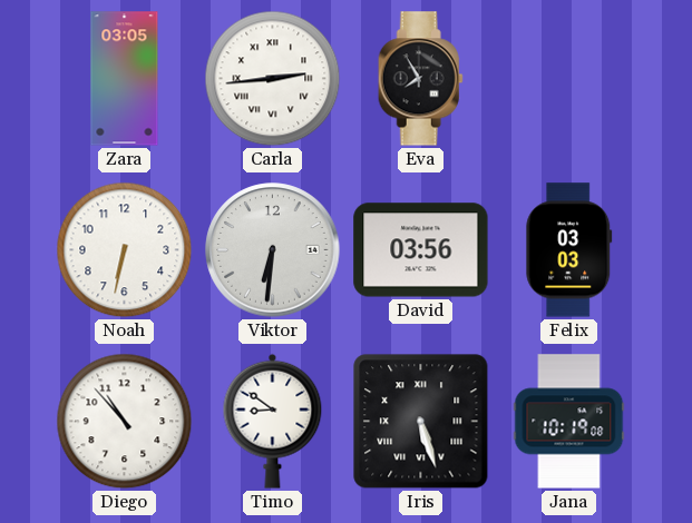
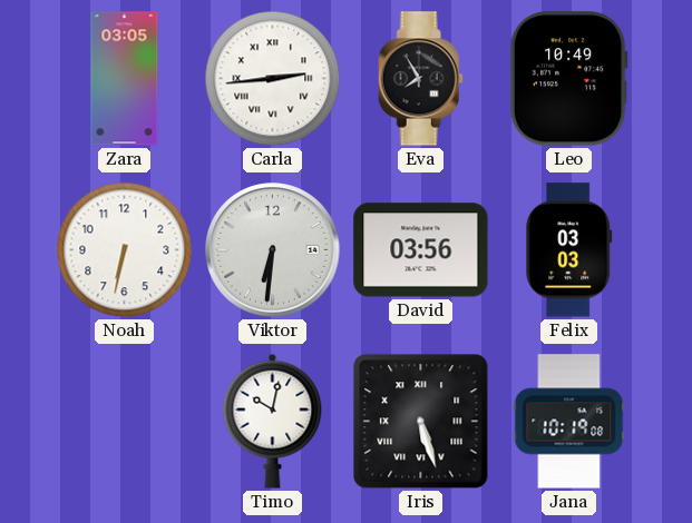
Leo: none -> 10:49 (568, 79)
Diego: 10:53 -> none (125, 422)
Timo: 8:51 -> 10:02 (273, 421)
